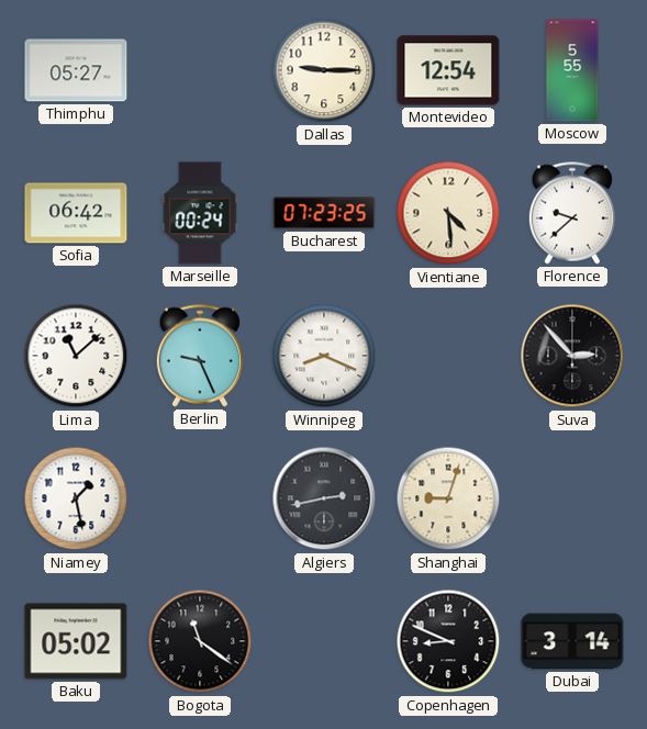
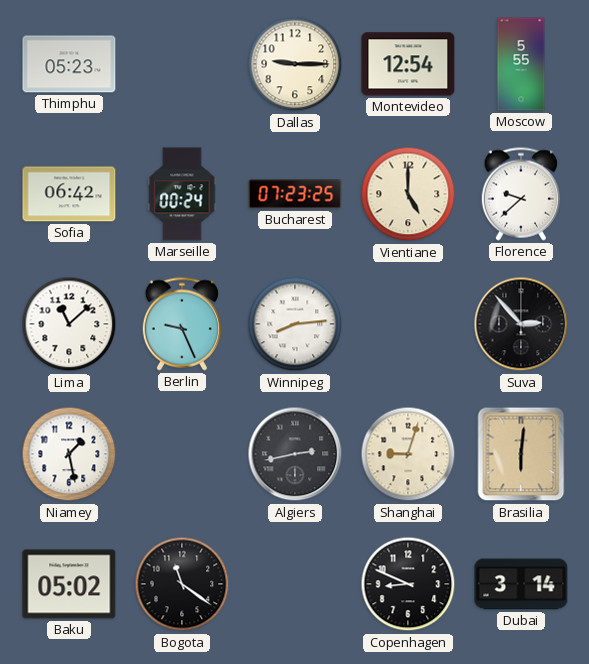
Thimphu: 05:27 -> 05:23 (69, 64)
Vientiane: 4:29 -> 5:00 (408, 194)
Winnipeg: 8:19 -> 8:14 (295, 324)
Brasilia: none -> 6:01 (521, 454)
